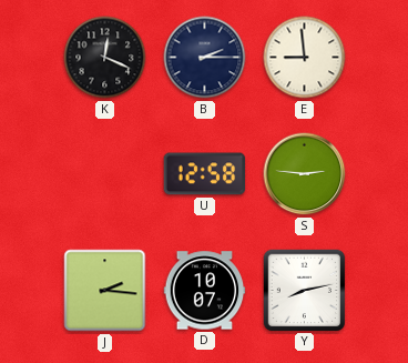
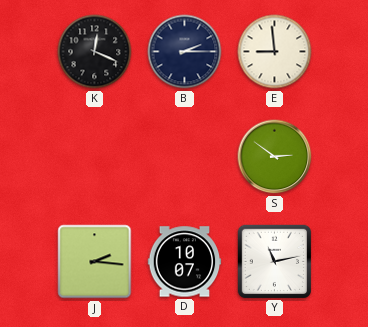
U: 12:58 -> none (205, 174)
S: 2:46 -> 2:51 (275, 157)
Y: 8:13 -> 11:13 (274, 261)
